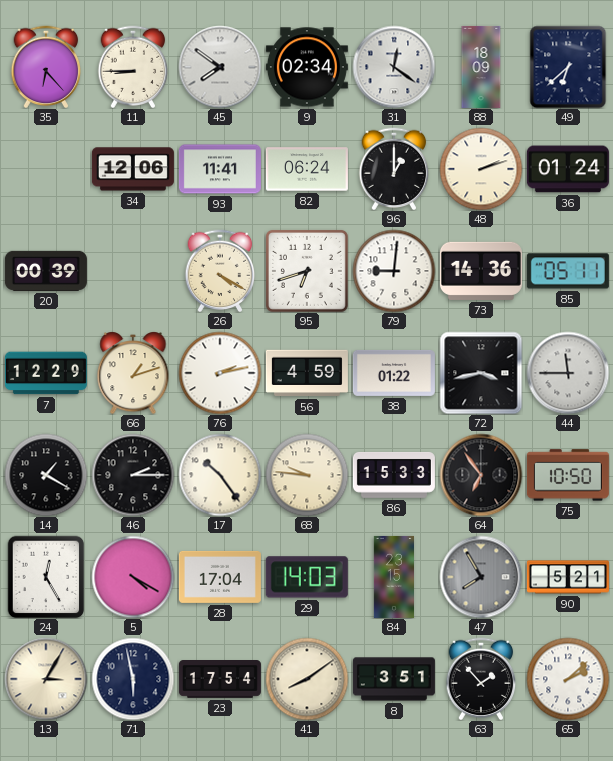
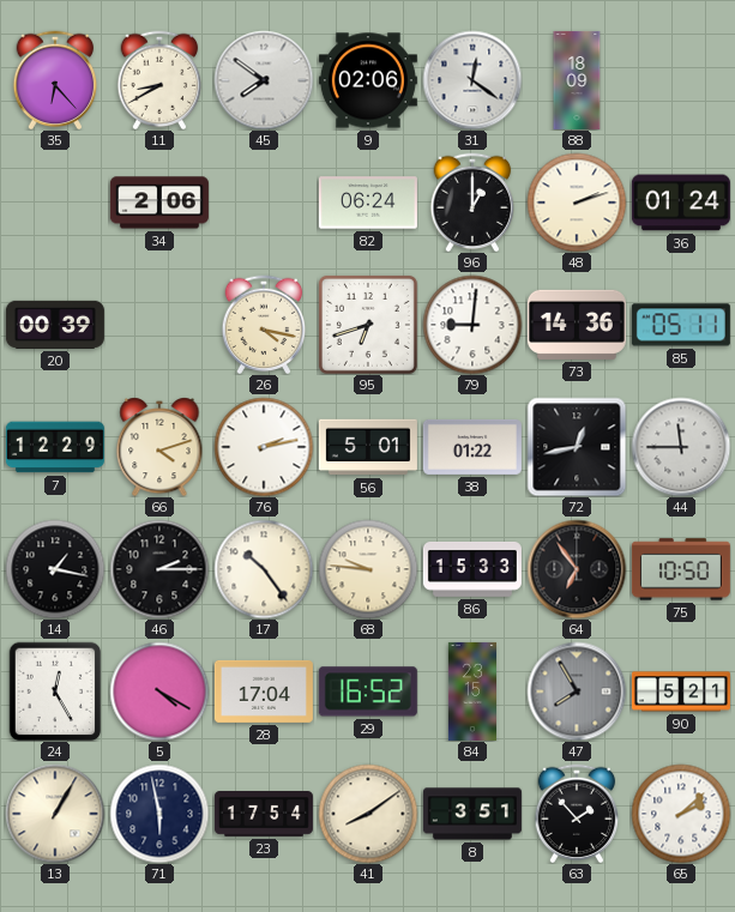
11: 8:45 -> 8:40 (159, 80)
9: 02:34 -> 02:06 (368, 80)
49: 6:38 -> none (568, 67)
34: 12:06 -> 2:06 (159, 203)
93: 11:41 -> none (220, 169)
26: 4:20 -> 4:17 (264, 325)
66: 1:12 -> 4:12 (159, 447)
56: 4:59 -> 5:01 (368, 447)
72: 3:43 -> 12:43 (577, 447)
14: 1:20 -> 1:17 (55, 569)
29: 14:03 -> 16:52 (368, 691)
13: 3:05 -> 1:05 (55, 814)
